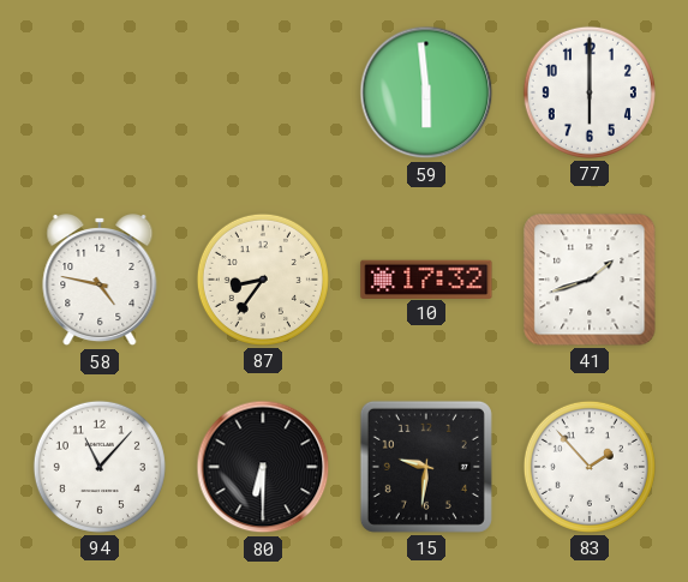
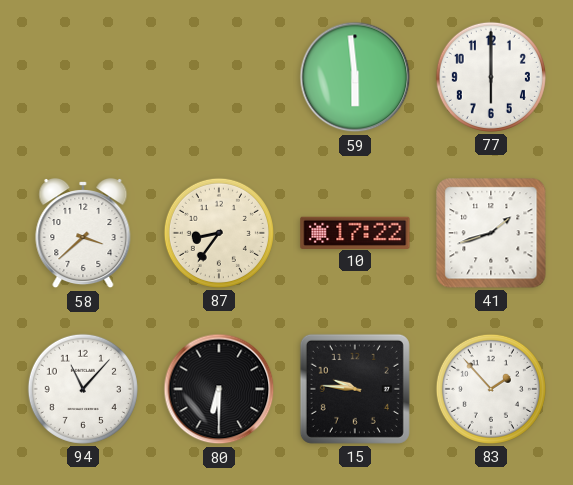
58: 4:47 -> 3:38 (83, 233)
10: 17:32 -> 17:22 (355, 232)
15: 9:31 -> 9:46 (355, 389)
